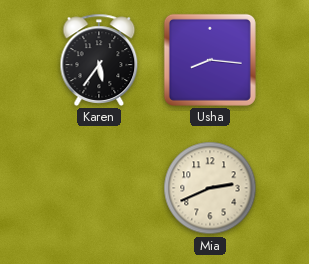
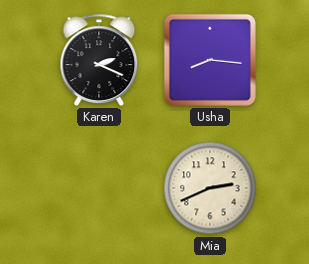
Karen: 5:36 -> 2:19 (99, 60)
